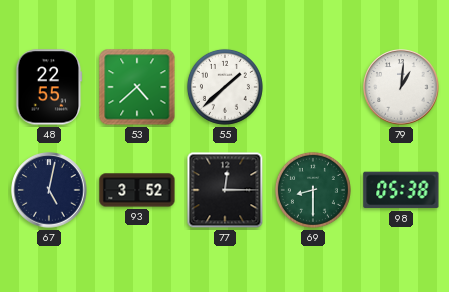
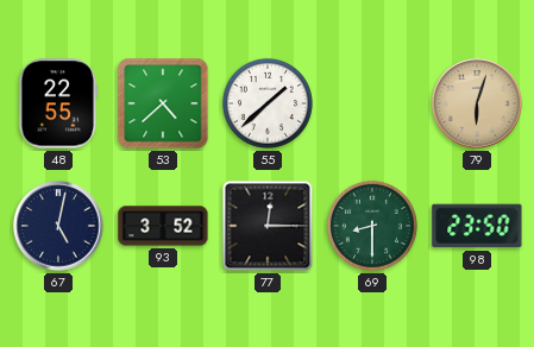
79: 1:01 -> 6:03 (477, 103)
79 dial: white -> champagne (477, 103)
98: 05:38 -> 23:50 (477, 226)
